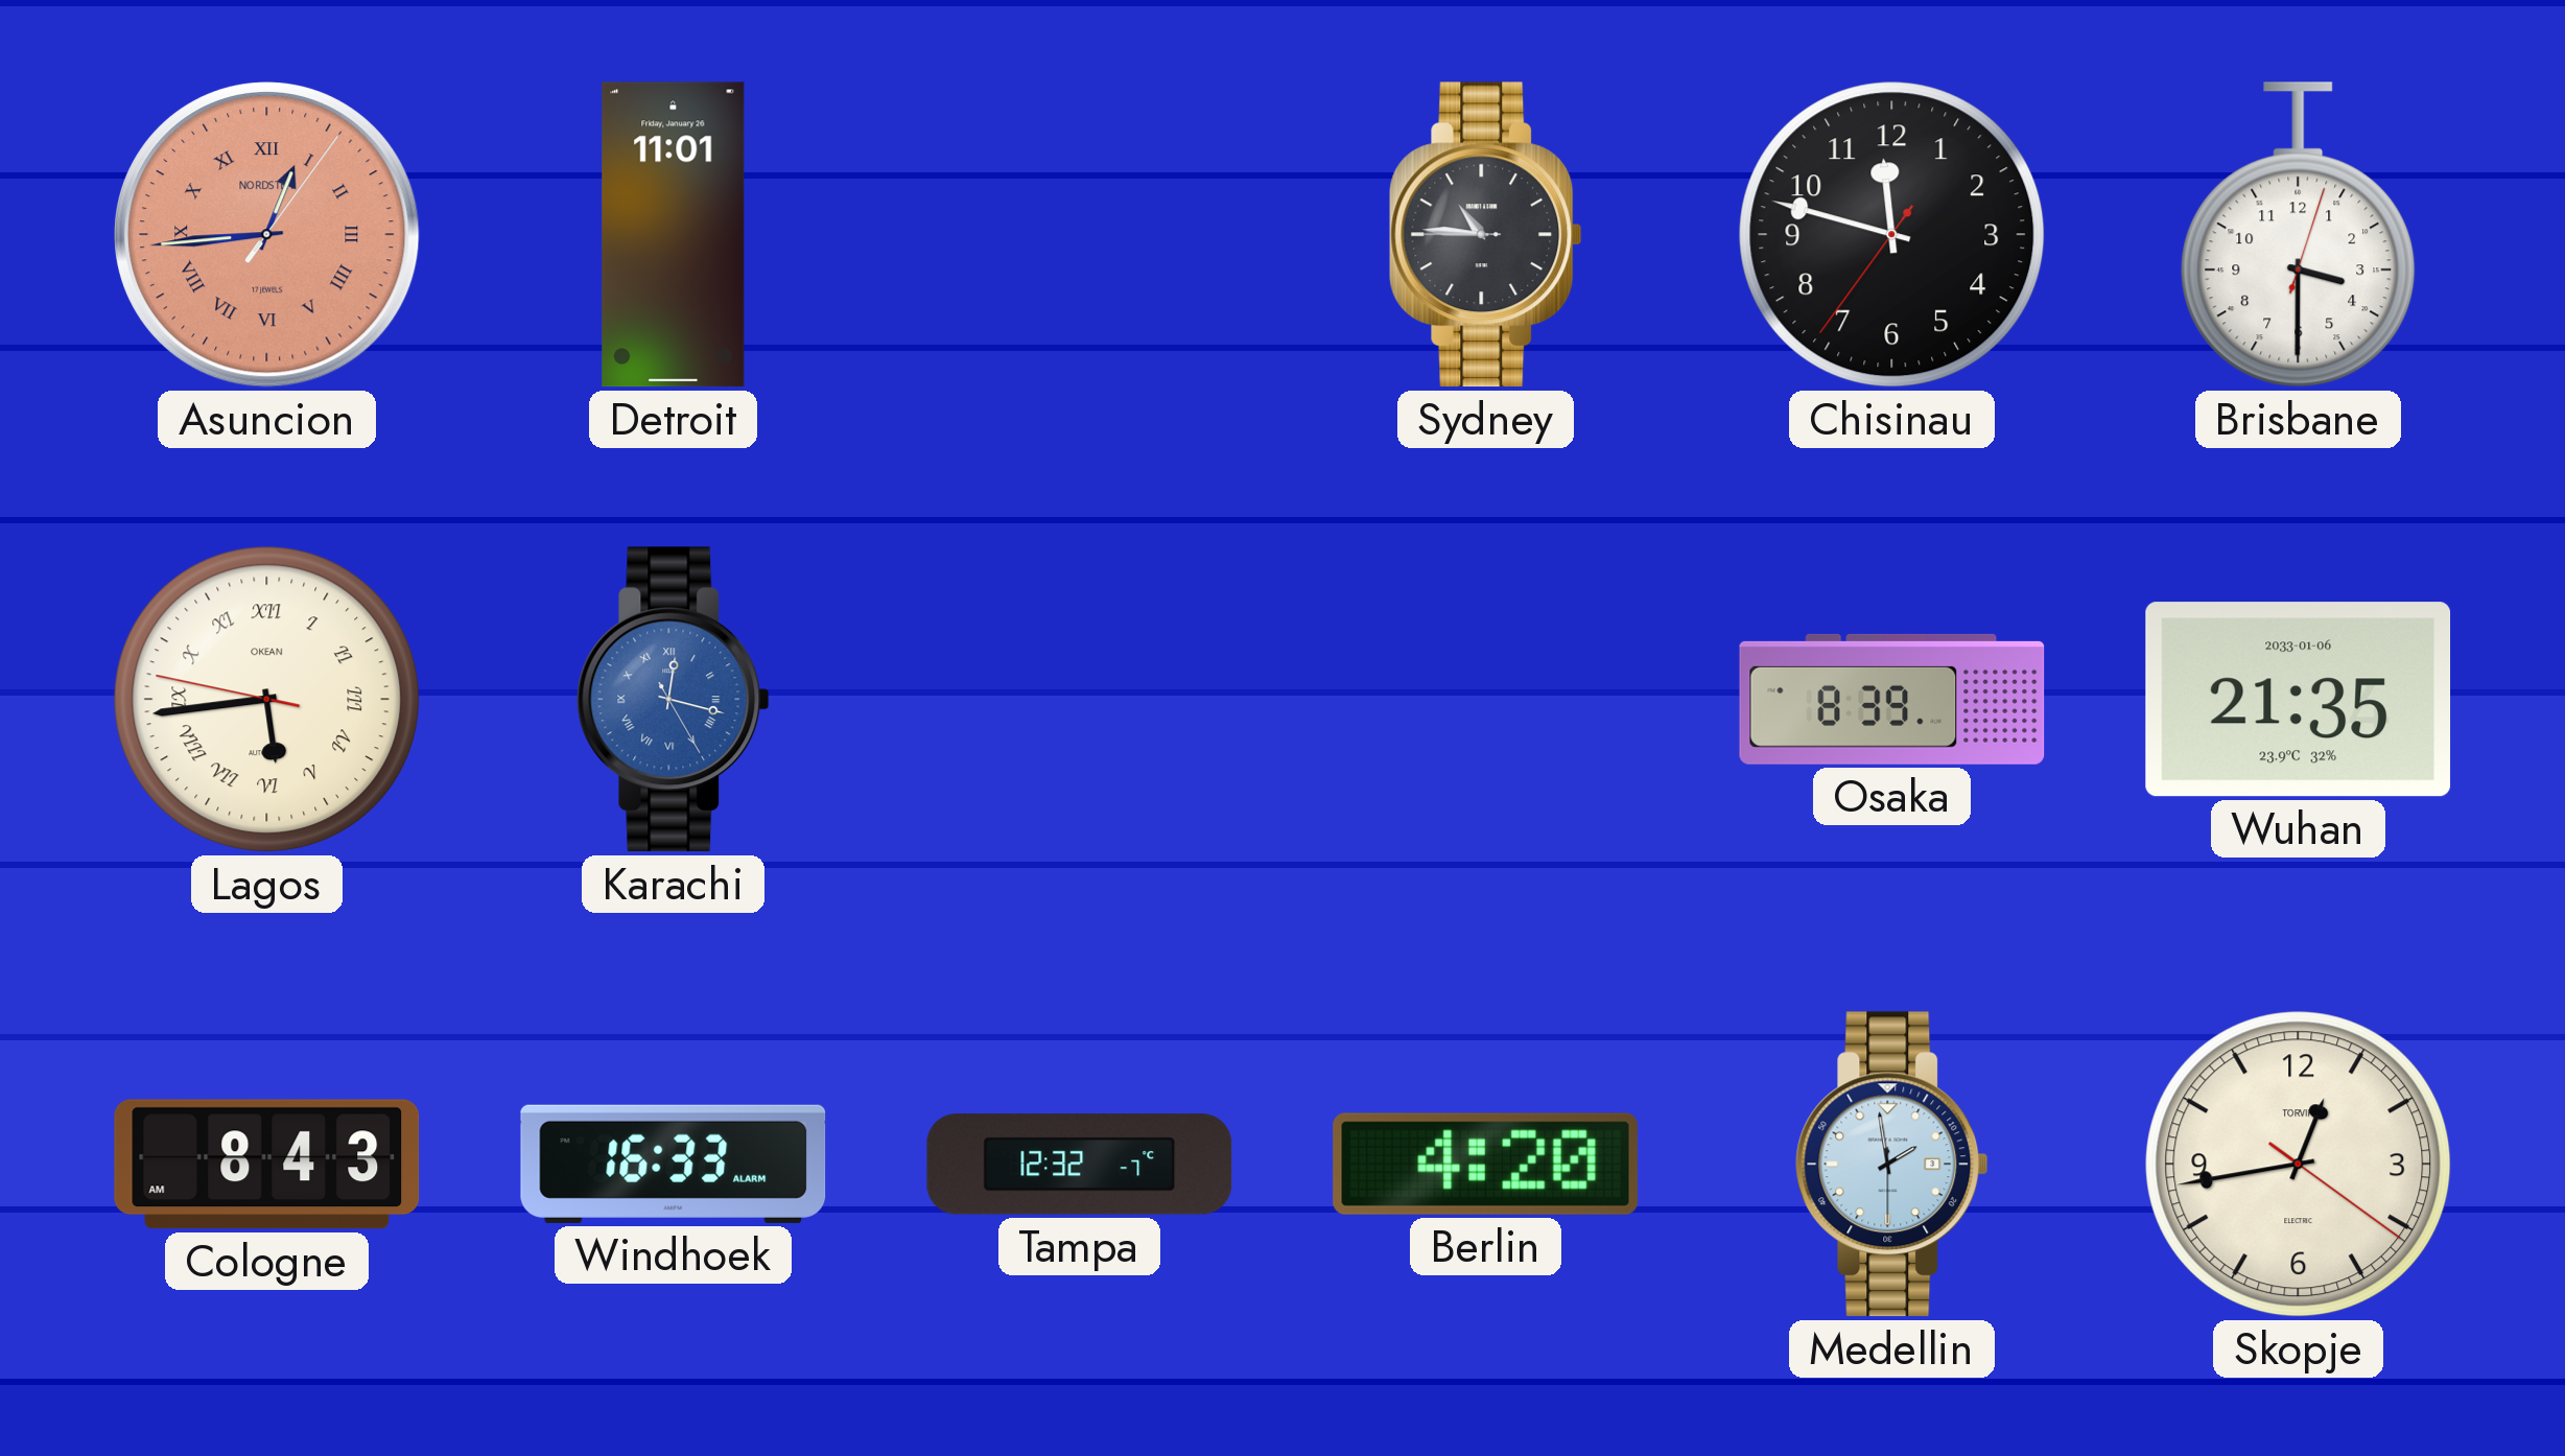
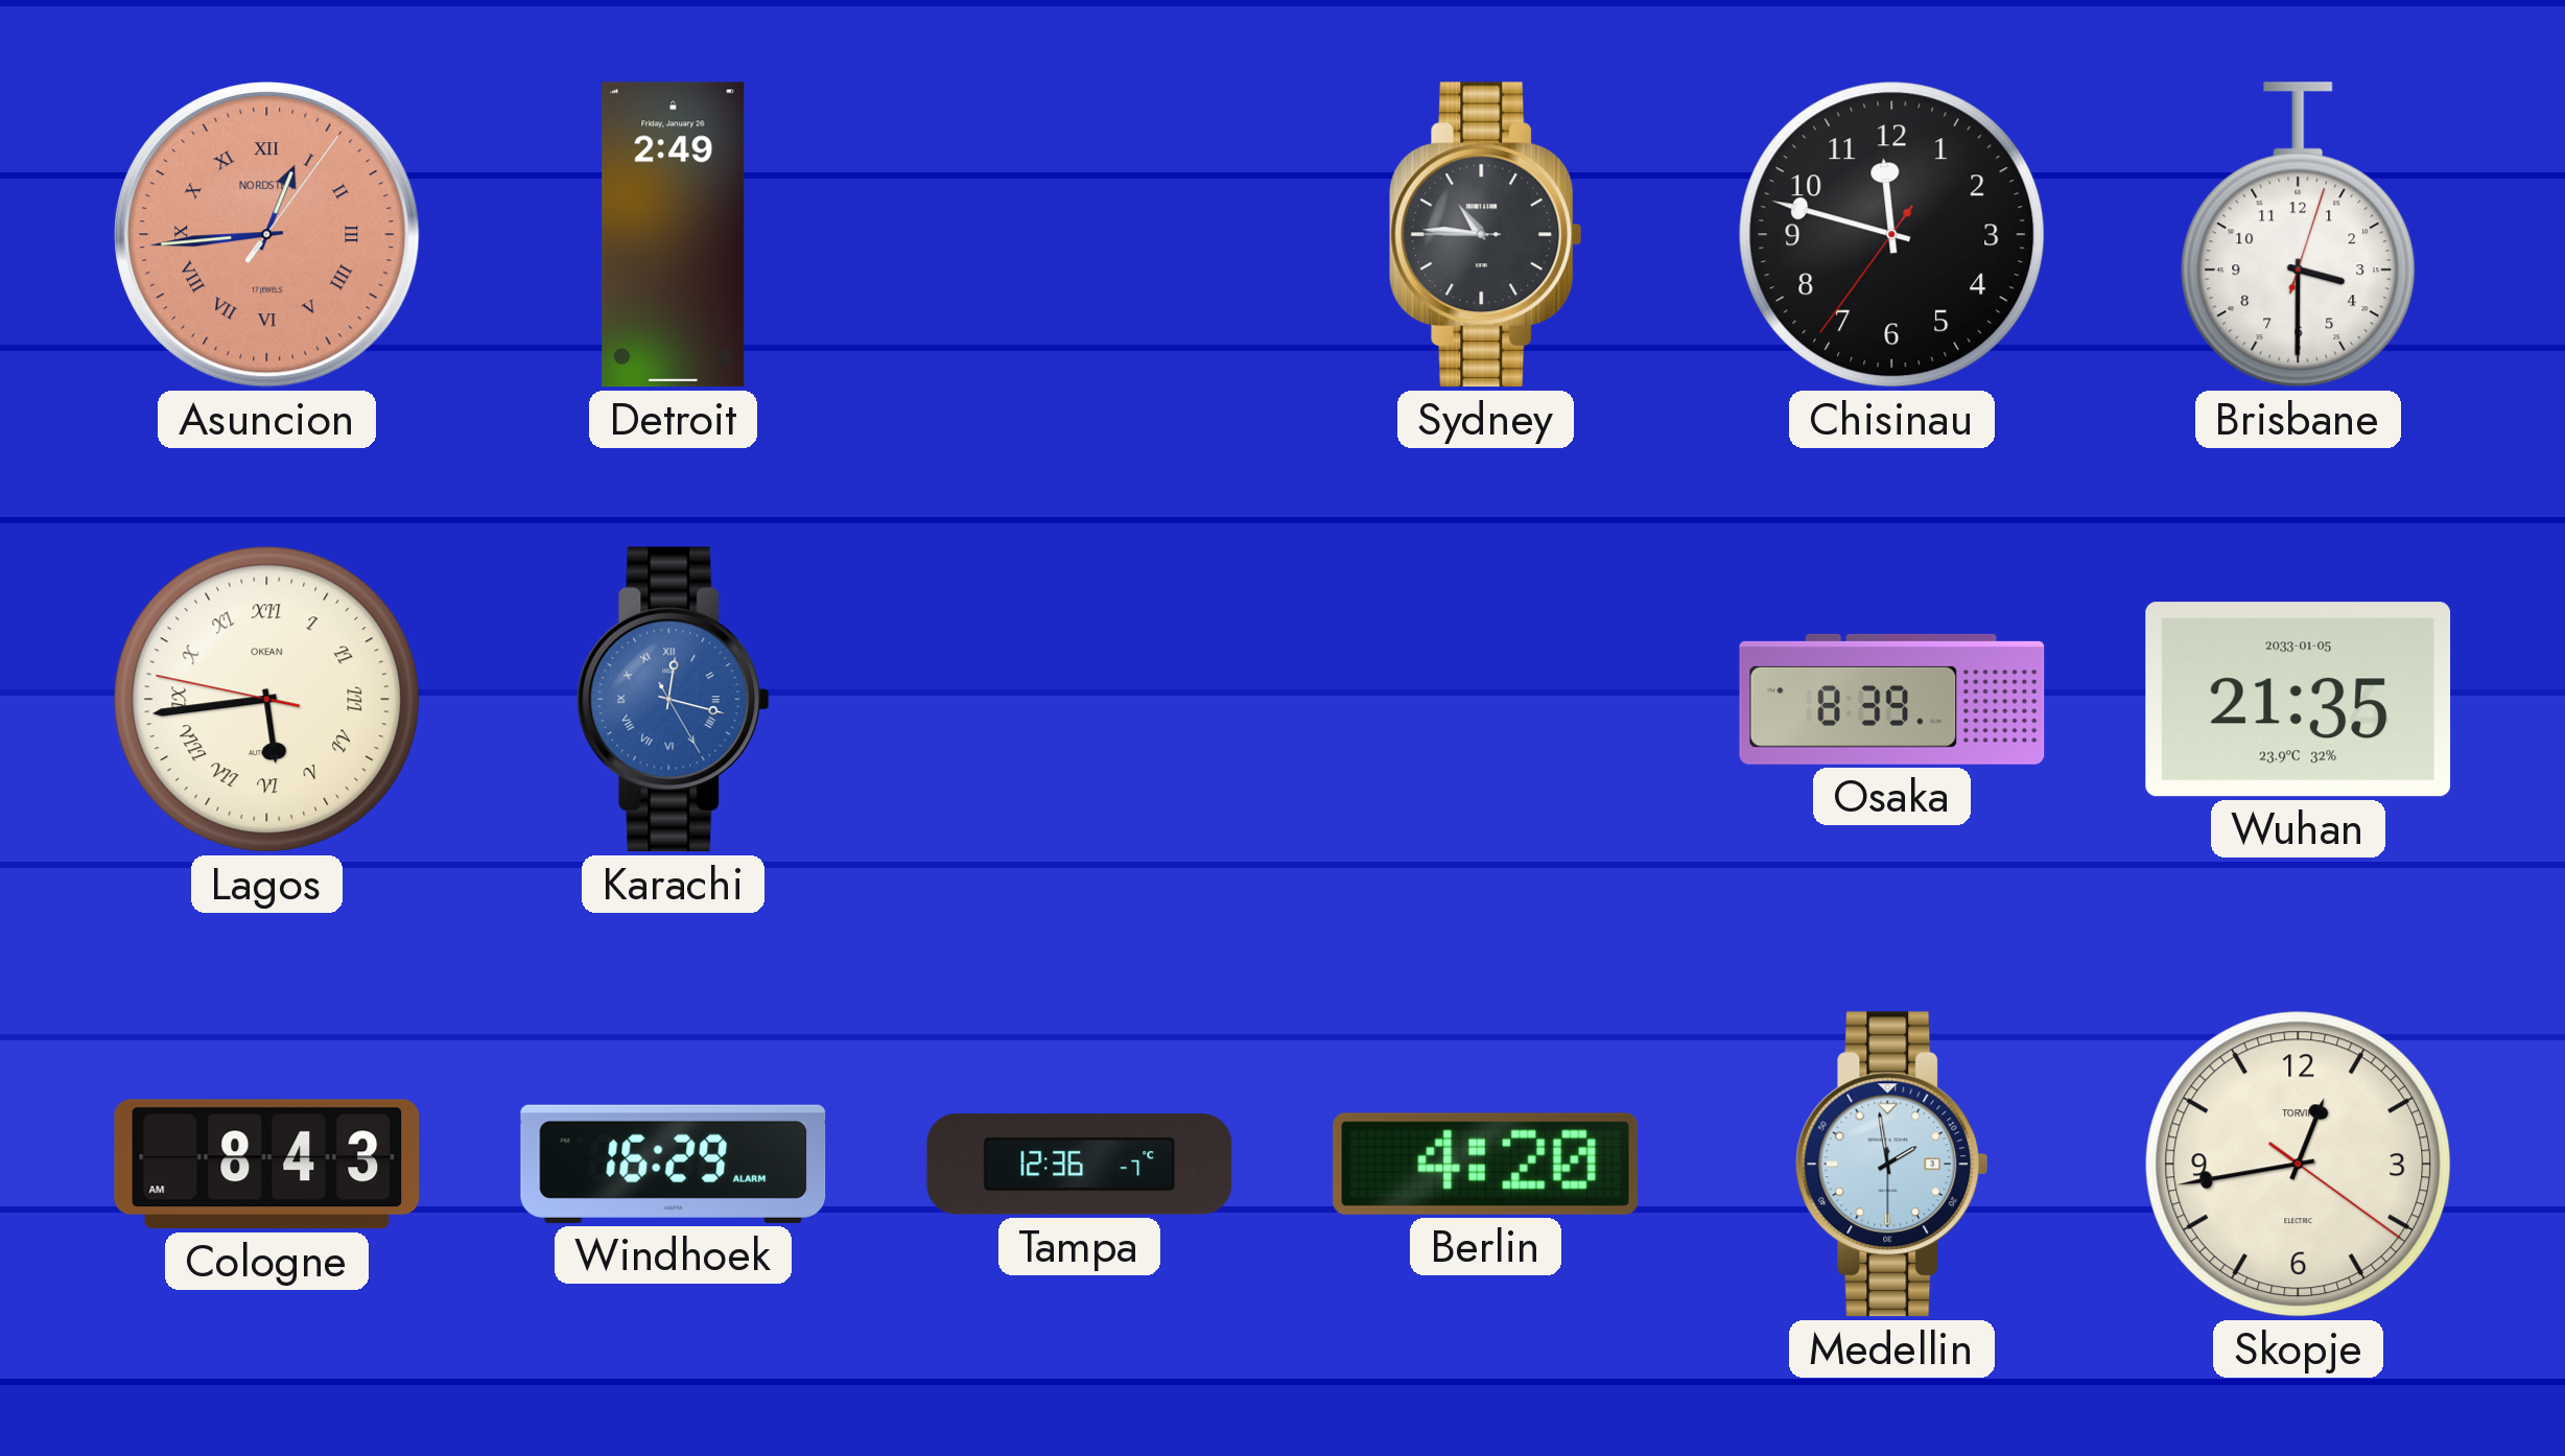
Detroit: 11:01 -> 2:49 (674, 235)
Wuhan date: 2033-01-06 -> 2033-01-05 (2299, 700)
Windhoek: 16:33 -> 16:29 (674, 1164)
Tampa: 12:32 -> 12:36 (1080, 1165)
